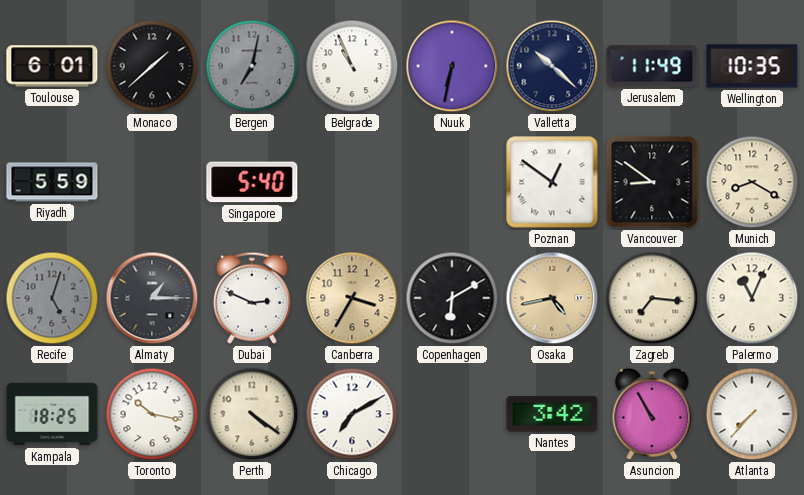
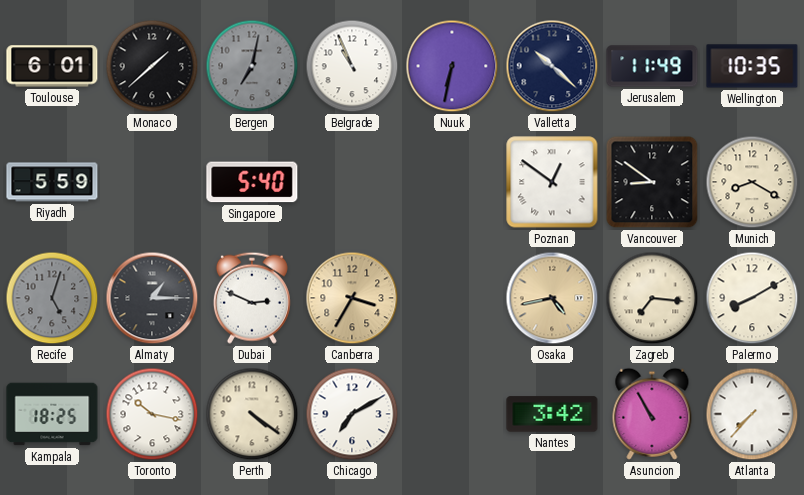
Copenhagen: 6:10 -> none (452, 298)
Palermo: 11:04 -> 8:10 (752, 298)
